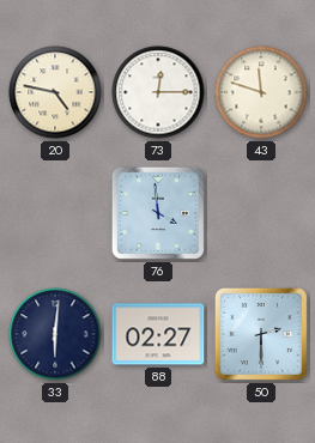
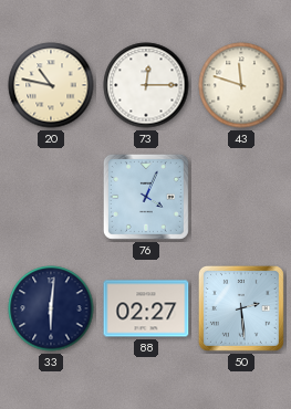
20: 4:47 -> 10:47 (51, 85)
76: 3:59 -> 4:04 (146, 197)
50: 2:30 -> 2:29 (241, 308)
